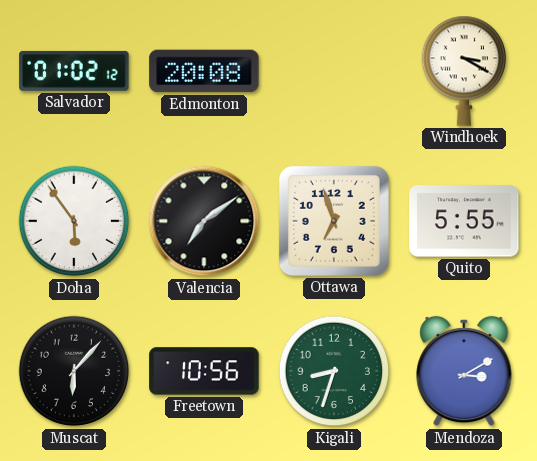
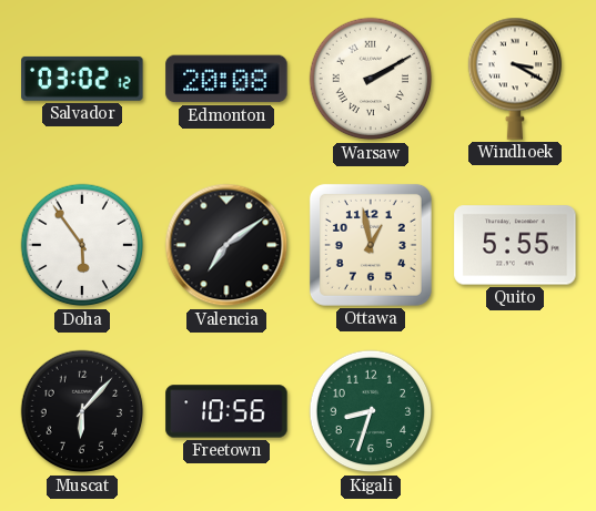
Salvador: 01:02 -> 03:02 (82, 79)
Warsaw: none -> 2:10 (371, 79)
Ottawa: 6:57 -> 12:58 (371, 245)
Mendoza: 3:10 -> none (464, 371)
